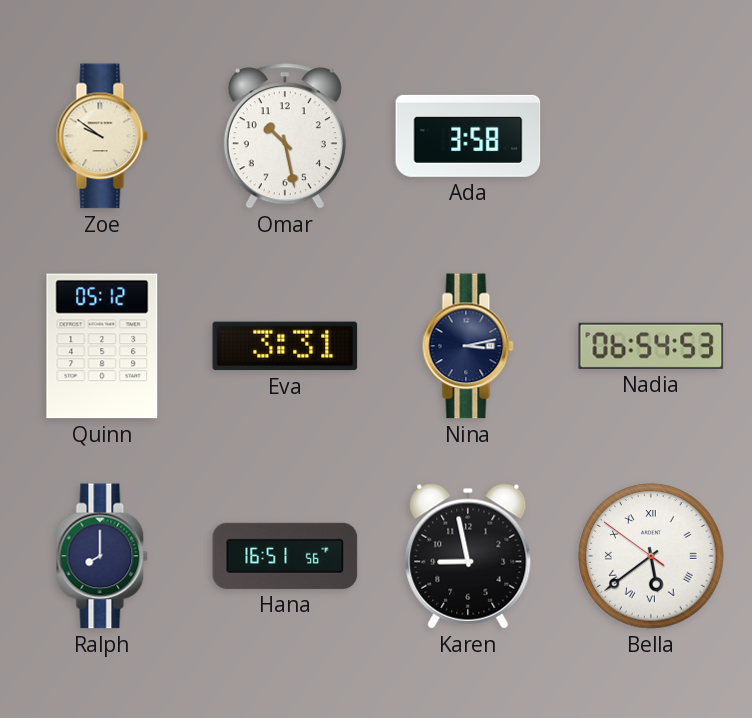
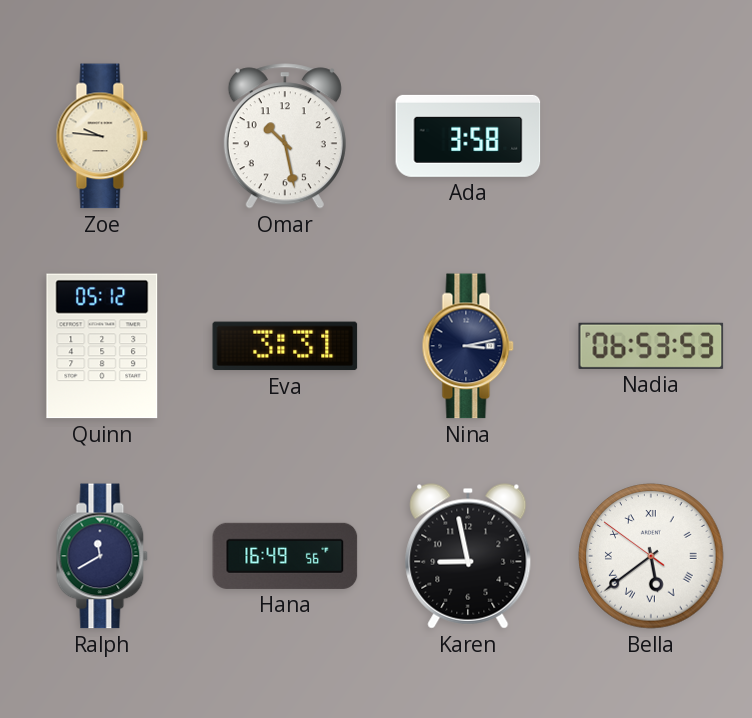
Zoe: 9:51 -> 9:46 (102, 136)
Nadia: 06:54 -> 06:53 (651, 346)
Ralph: 8:00 -> 11:40 (102, 556)
Hana: 16:51 -> 16:49 (285, 556)
